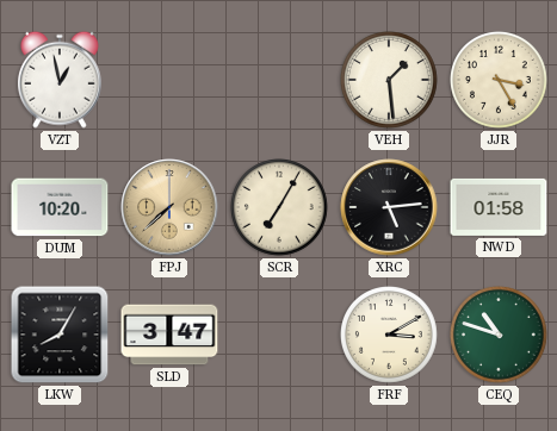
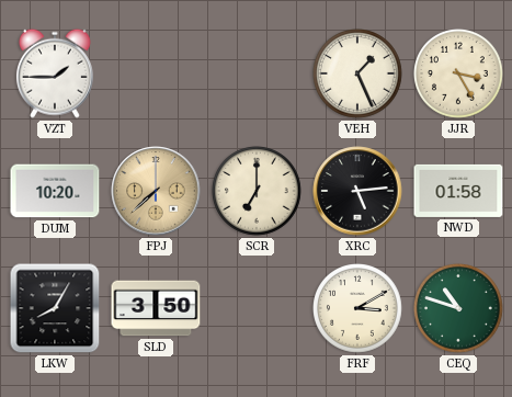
VZT: 12:58 -> 1:45 (55, 73)
VEH: 1:29 -> 1:26 (359, 75)
SCR: 7:05 -> 7:00 (258, 192)
SLD: 3:47 -> 3:50 (156, 308)
